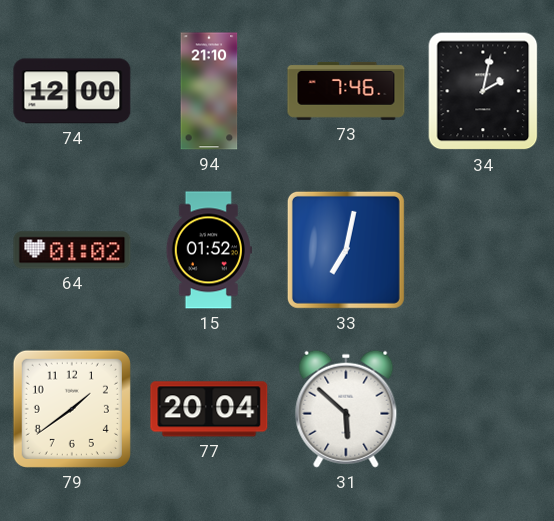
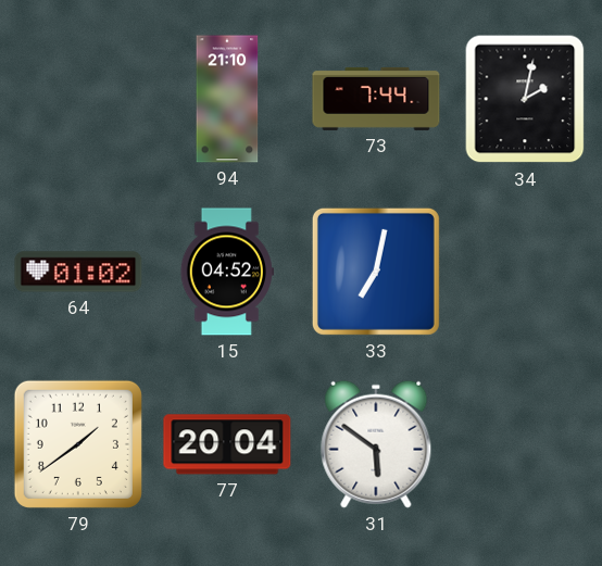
74: 12:00 -> none (72, 91)
73: 7:46 -> 7:44 (376, 99)
15: 01:52 -> 04:52 (227, 272)
31: 5:52 -> 5:51 (376, 444)
